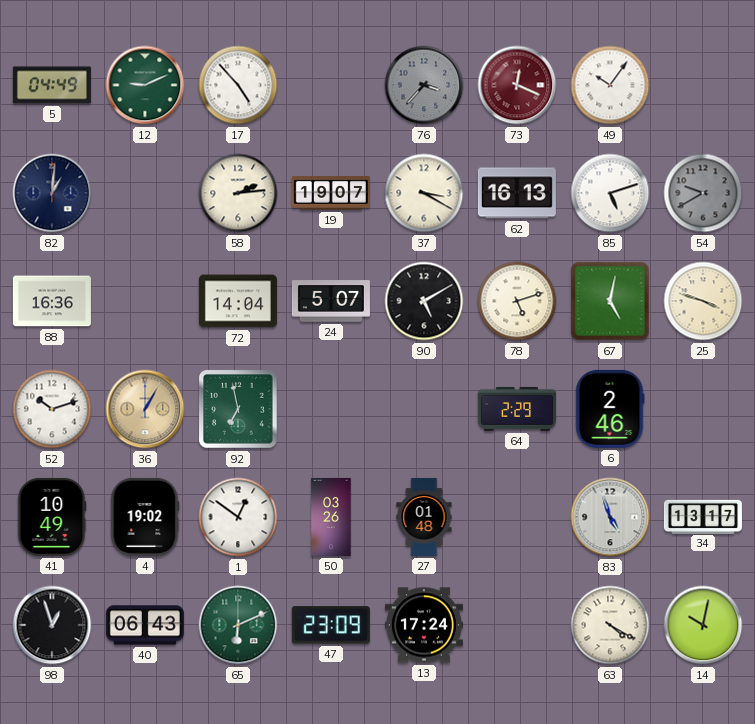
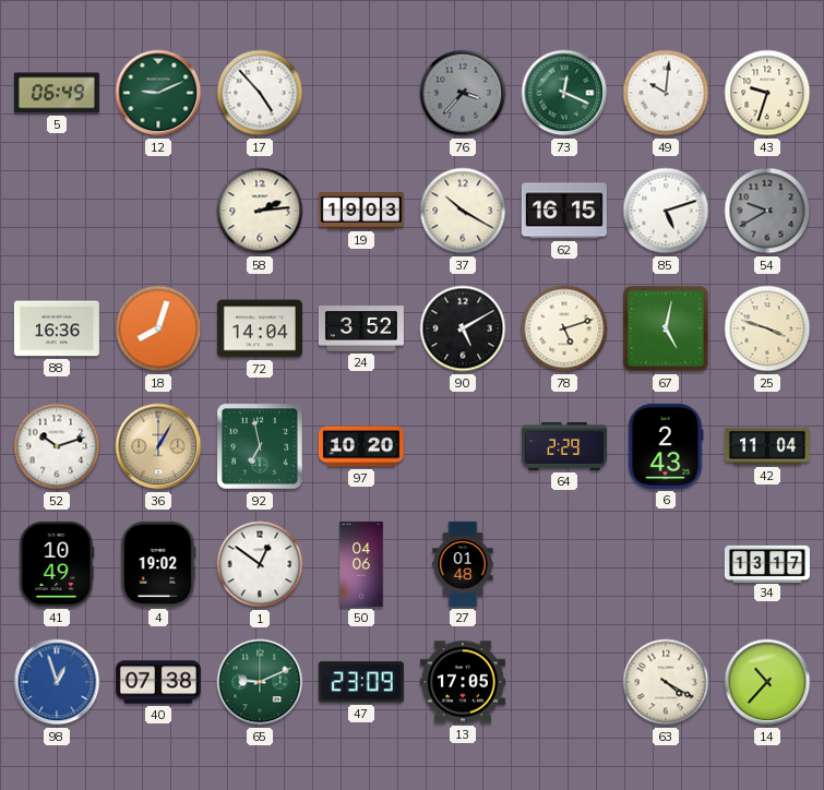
5: 04:49 -> 06:49 (57, 93)
73 dial: burgundy -> green (564, 93)
49: 10:06 -> 10:01 (666, 93)
43: none -> 9:33 (767, 93)
82: 1:01 -> none (52, 193)
19: 19:07 -> 19:03 (361, 212)
37: 3:20 -> 10:20 (463, 211)
62: 16:13 -> 16:15 (564, 211)
18: none -> 8:03 (158, 328)
24: 5:07 -> 3:52 (361, 328)
97: none -> 10:20 (361, 446)
6: 2:46 -> 2:43 (666, 446)
42: none -> 11:04 (767, 446)
50: 03:26 -> 04:06 (361, 564)
83: 4:57 -> none (610, 517)
98 dial: black -> blue (57, 682)
40: 06:43 -> 07:38 (158, 682)
65: 6:11 -> 9:11 (260, 682)
13: 17:24 -> 17:05 (463, 682)
14: 10:02 -> 10:37 (767, 682)
